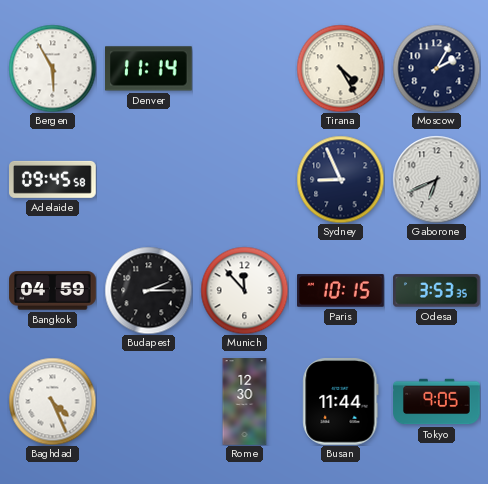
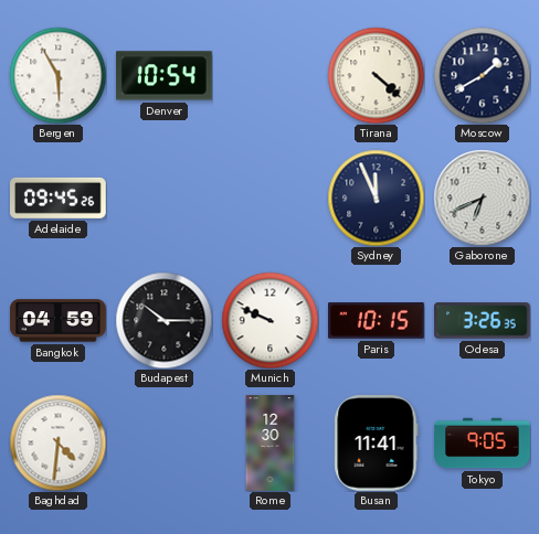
Denver: 11:14 -> 10:54 (165, 76)
Tirana: 4:25 -> 4:22 (376, 75)
Moscow: 2:05 -> 1:40 (482, 75)
Adelaide: 09:45:58 -> 09:45:26 (59, 197)
Sydney: 8:56 -> 11:56 (376, 197)
Budapest: 2:15 -> 10:15 (163, 320)
Munich: 11:53 -> 9:49 (269, 320)
Odesa: 3:53 -> 3:26 (483, 321)
Baghdad: 4:26 -> 4:31 (57, 442)
Busan: 11:44 -> 11:41 (377, 444)
